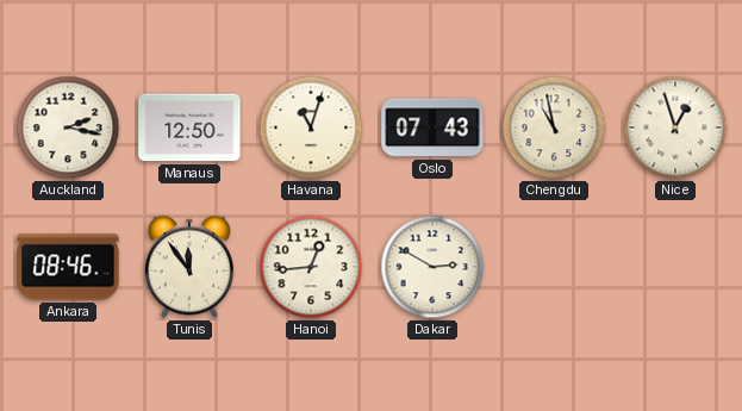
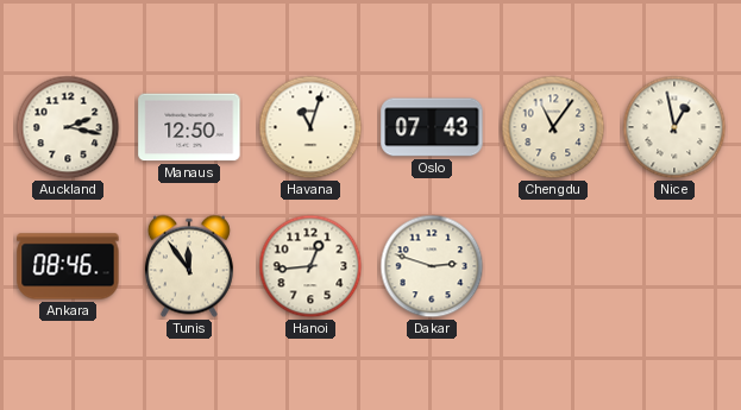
Chengdu: 10:58 -> 11:06 (553, 127)
Nice: 12:57 -> 12:58 (674, 127)
Dakar: 2:50 -> 2:48 (432, 266)
